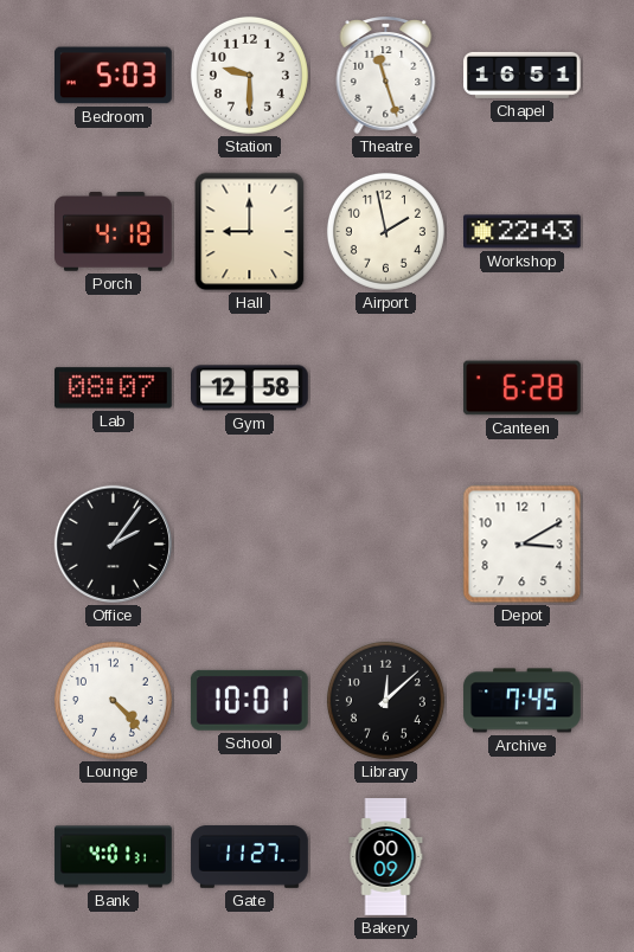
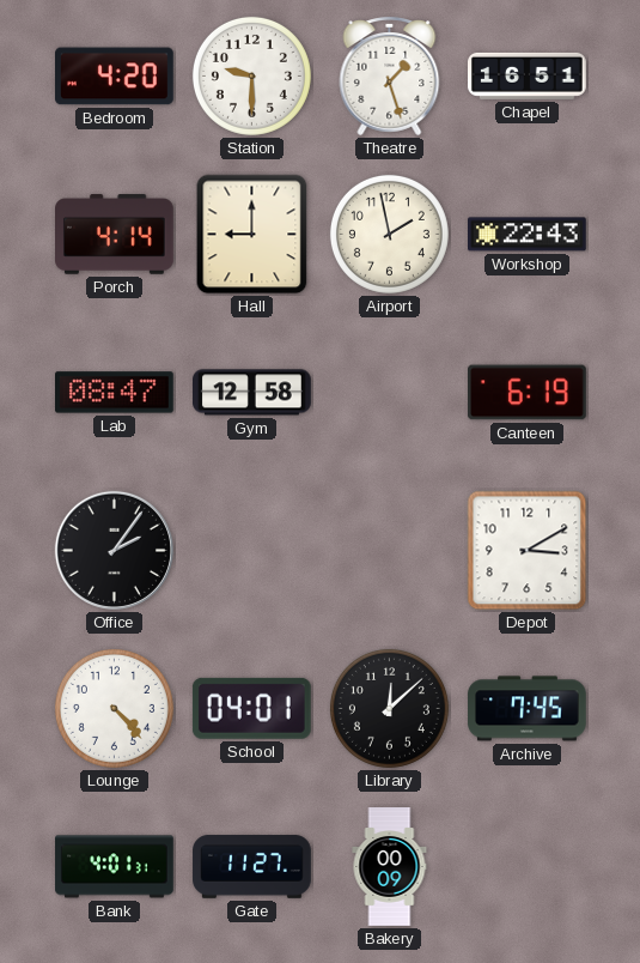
Bedroom: 5:03 -> 4:20 (115, 77)
Theatre: 11:27 -> 1:27 (390, 77)
Porch: 4:18 -> 4:14 (115, 235)
Lab: 08:07 -> 08:47 (115, 393)
Canteen: 6:28 -> 6:19 (528, 393)
School: 10:01 -> 04:01 (251, 708)
